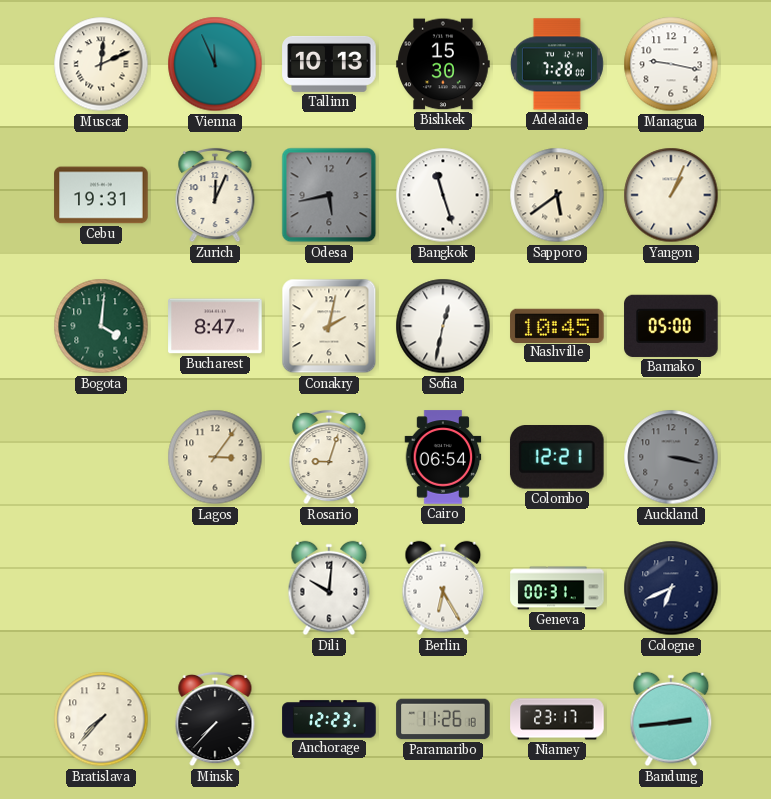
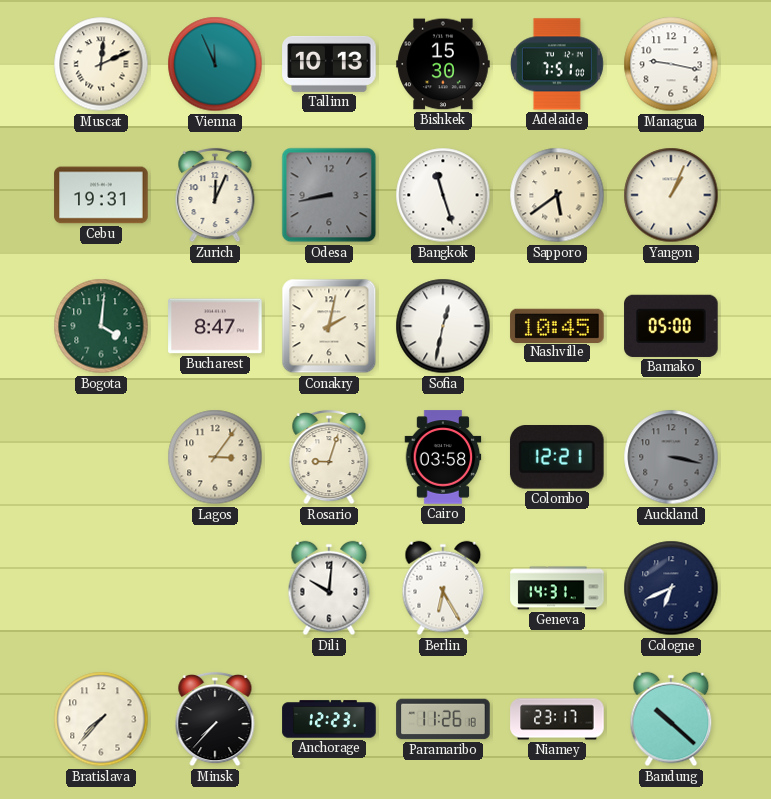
Adelaide: 7:28 -> 7:51 (557, 64)
Odesa: 5:43 -> 8:43 (329, 195)
Cairo: 06:54 -> 03:58 (443, 457)
Geneva: 00:31 -> 14:31 (557, 588)
Bandung: 2:44 -> 10:22 (671, 719)
